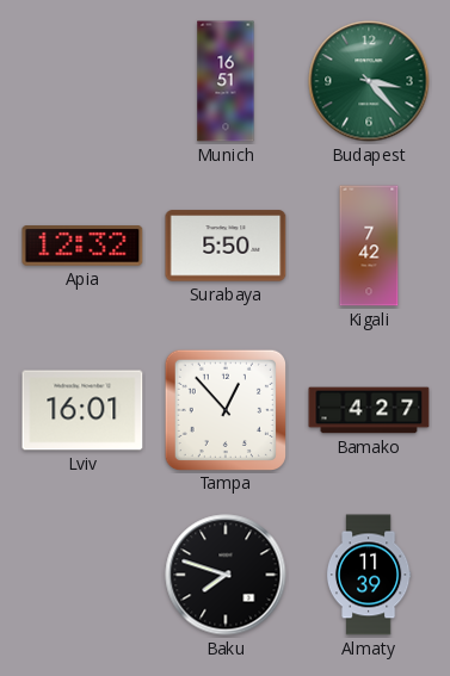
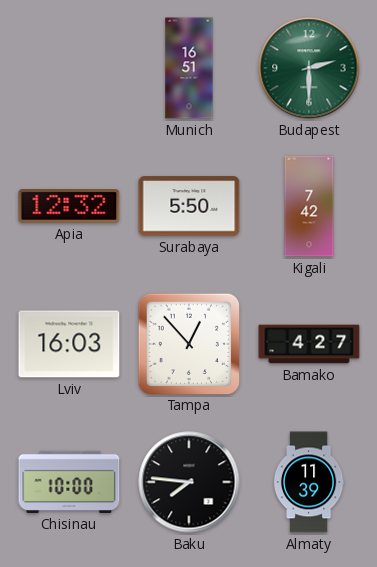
Budapest: 3:23 -> 2:30 (309, 68)
Lviv: 16:01 -> 16:03 (69, 344)
Chisinau: none -> 10:00 (69, 482)
Baku: 7:48 -> 7:46 (189, 482)
